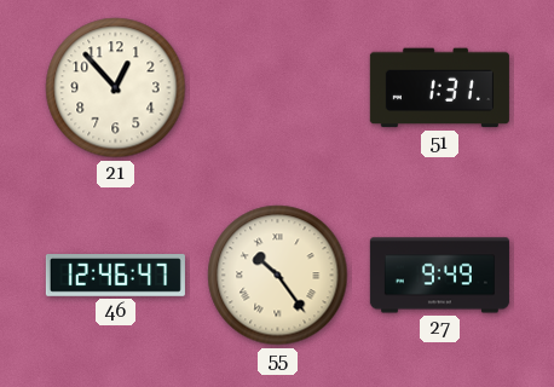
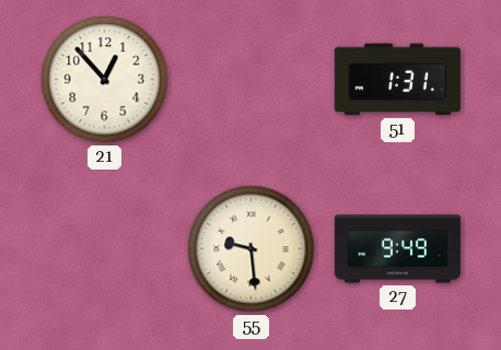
46: 12:46 -> none (115, 276)
55: 10:24 -> 9:29 (252, 249)
